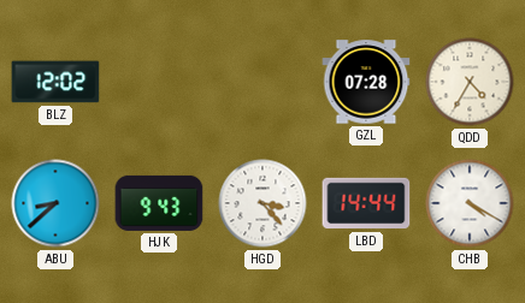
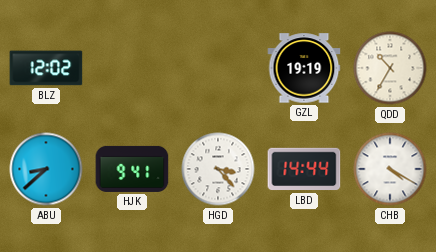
GZL: 07:28 -> 19:19 (304, 68)
QDD: 4:35 -> 10:35 (390, 68)
HJK: 9:43 -> 9:41 (132, 169)
